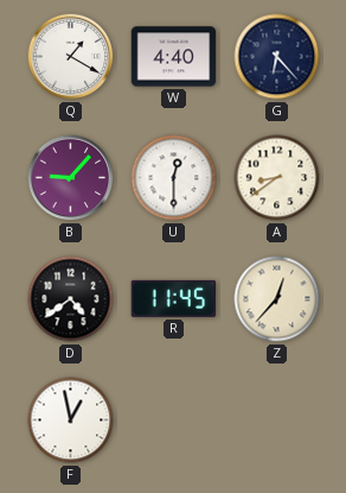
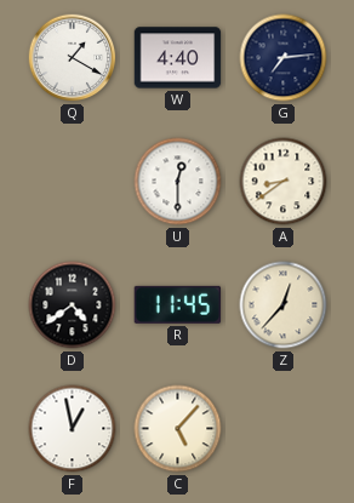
G: 6:23 -> 7:14 (284, 58)
B: 9:07 -> none (71, 178)
C: none -> 5:07 (178, 429)
